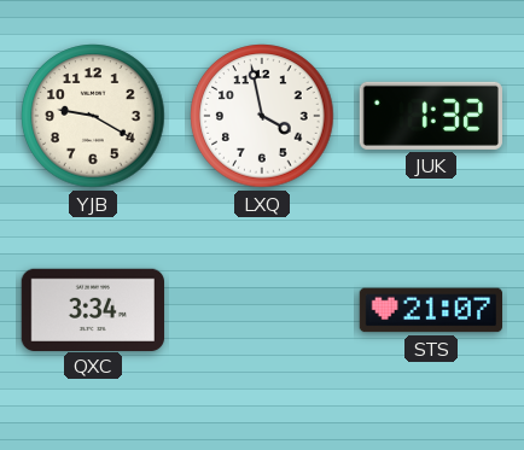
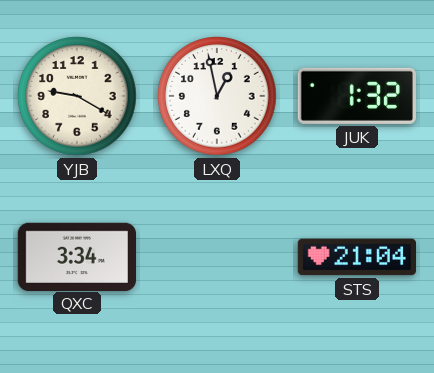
LXQ: 3:58 -> 12:58 (217, 96)
STS: 21:07 -> 21:04 (356, 257)
